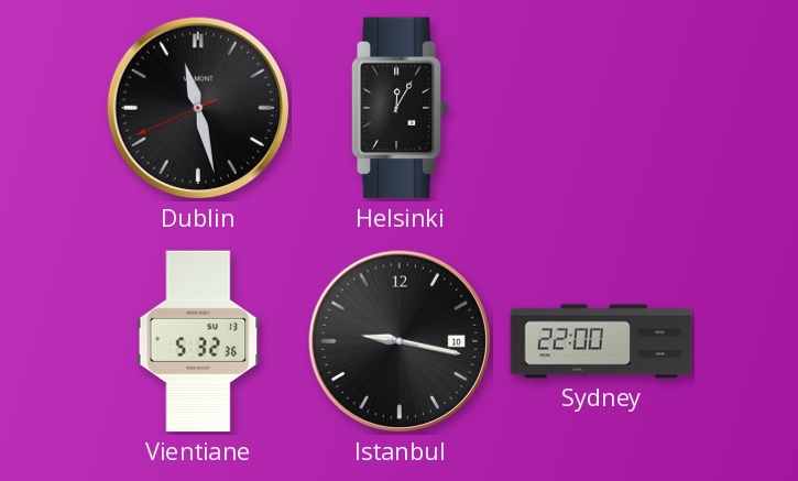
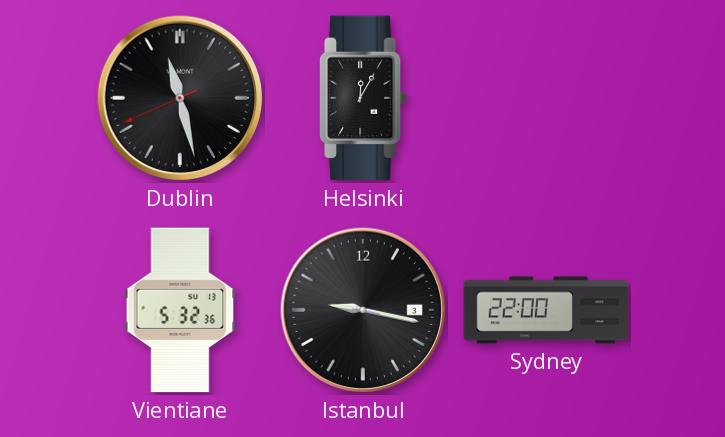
Istanbul date: 10 -> 3 (363, 310)
